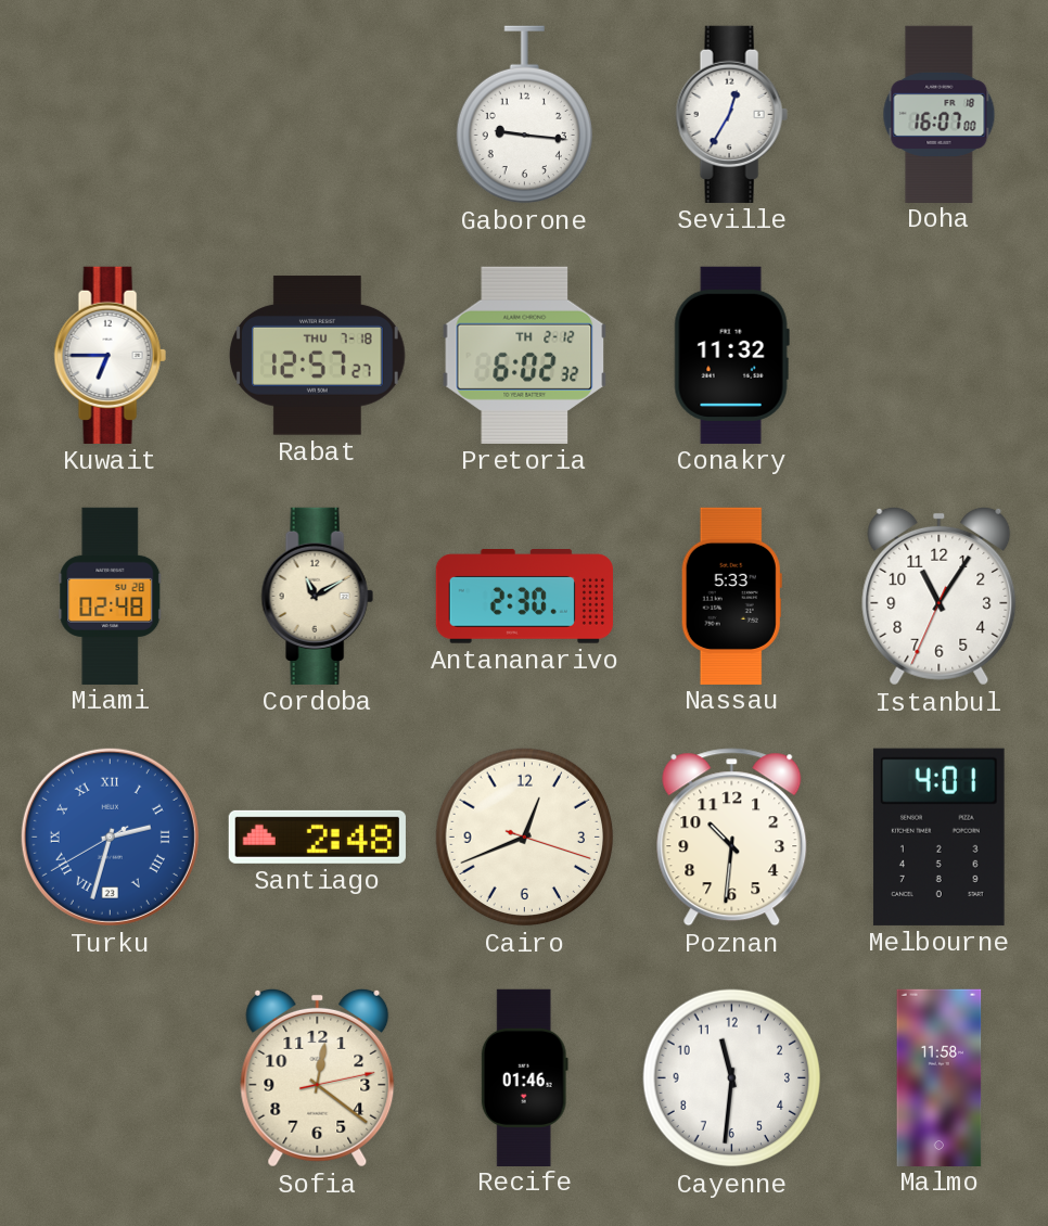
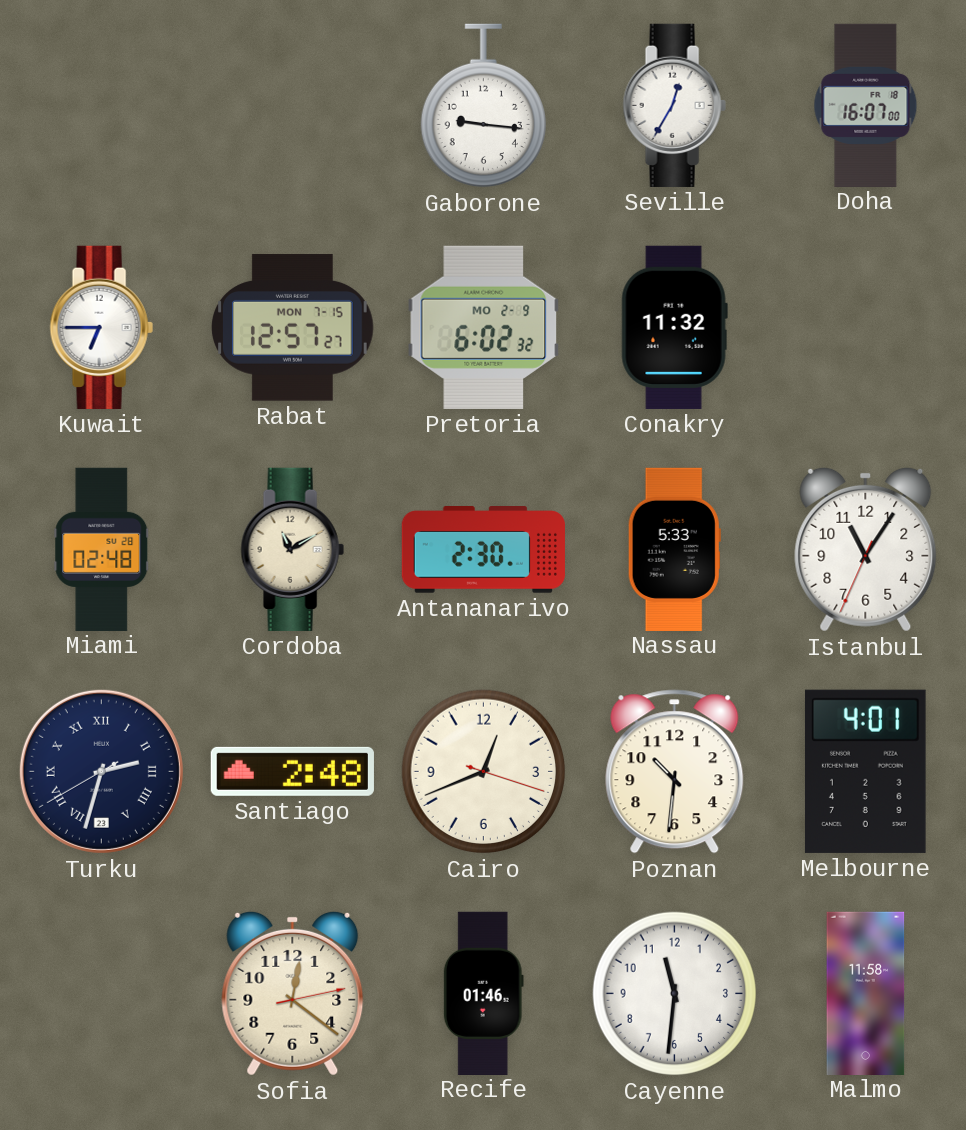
Rabat date: THU 7-18 -> MON 7-15 (293, 328)
Pretoria date: TH 2-12 -> MO 2-9 (484, 327)
Turku dial: blue -> navy (101, 771)
